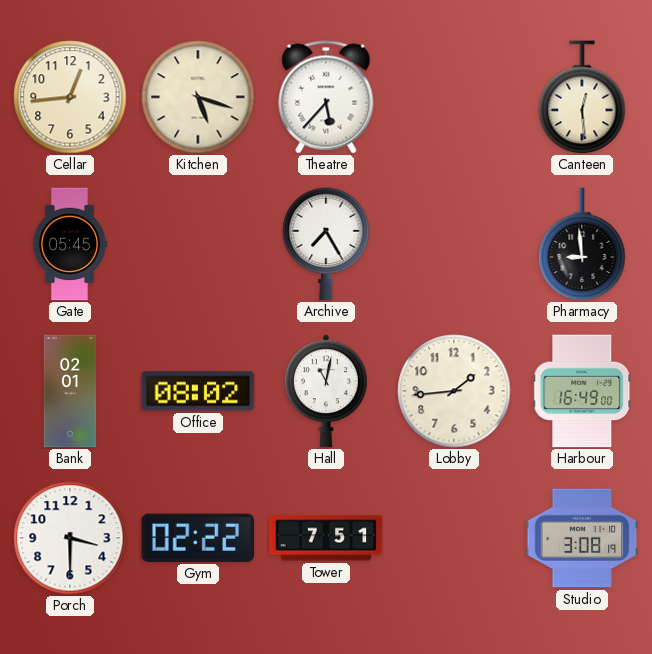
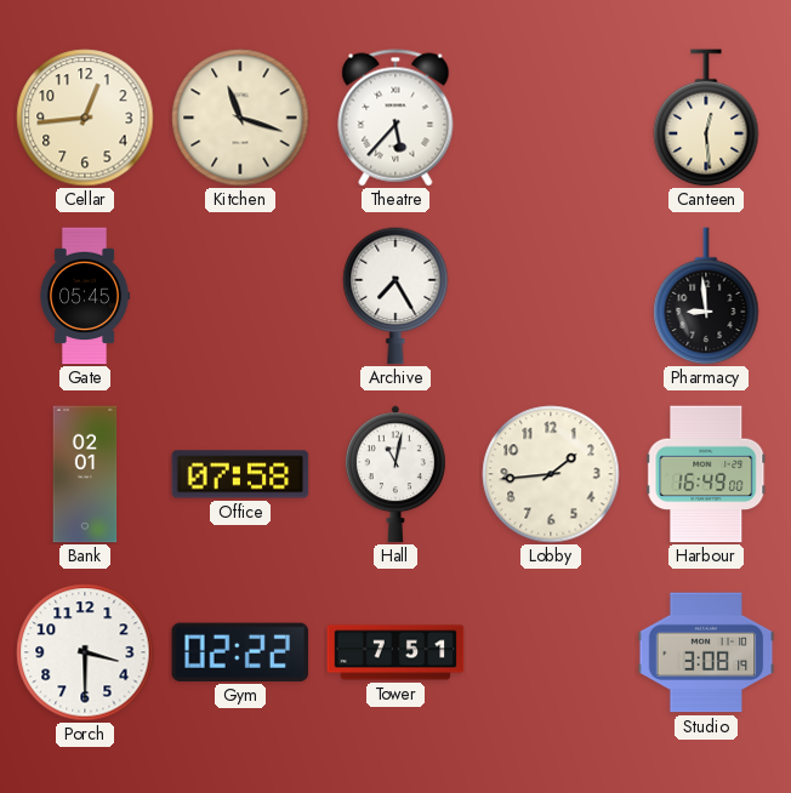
Kitchen: 5:18 -> 11:18 (240, 118)
Office: 08:02 -> 07:58 (240, 474)
